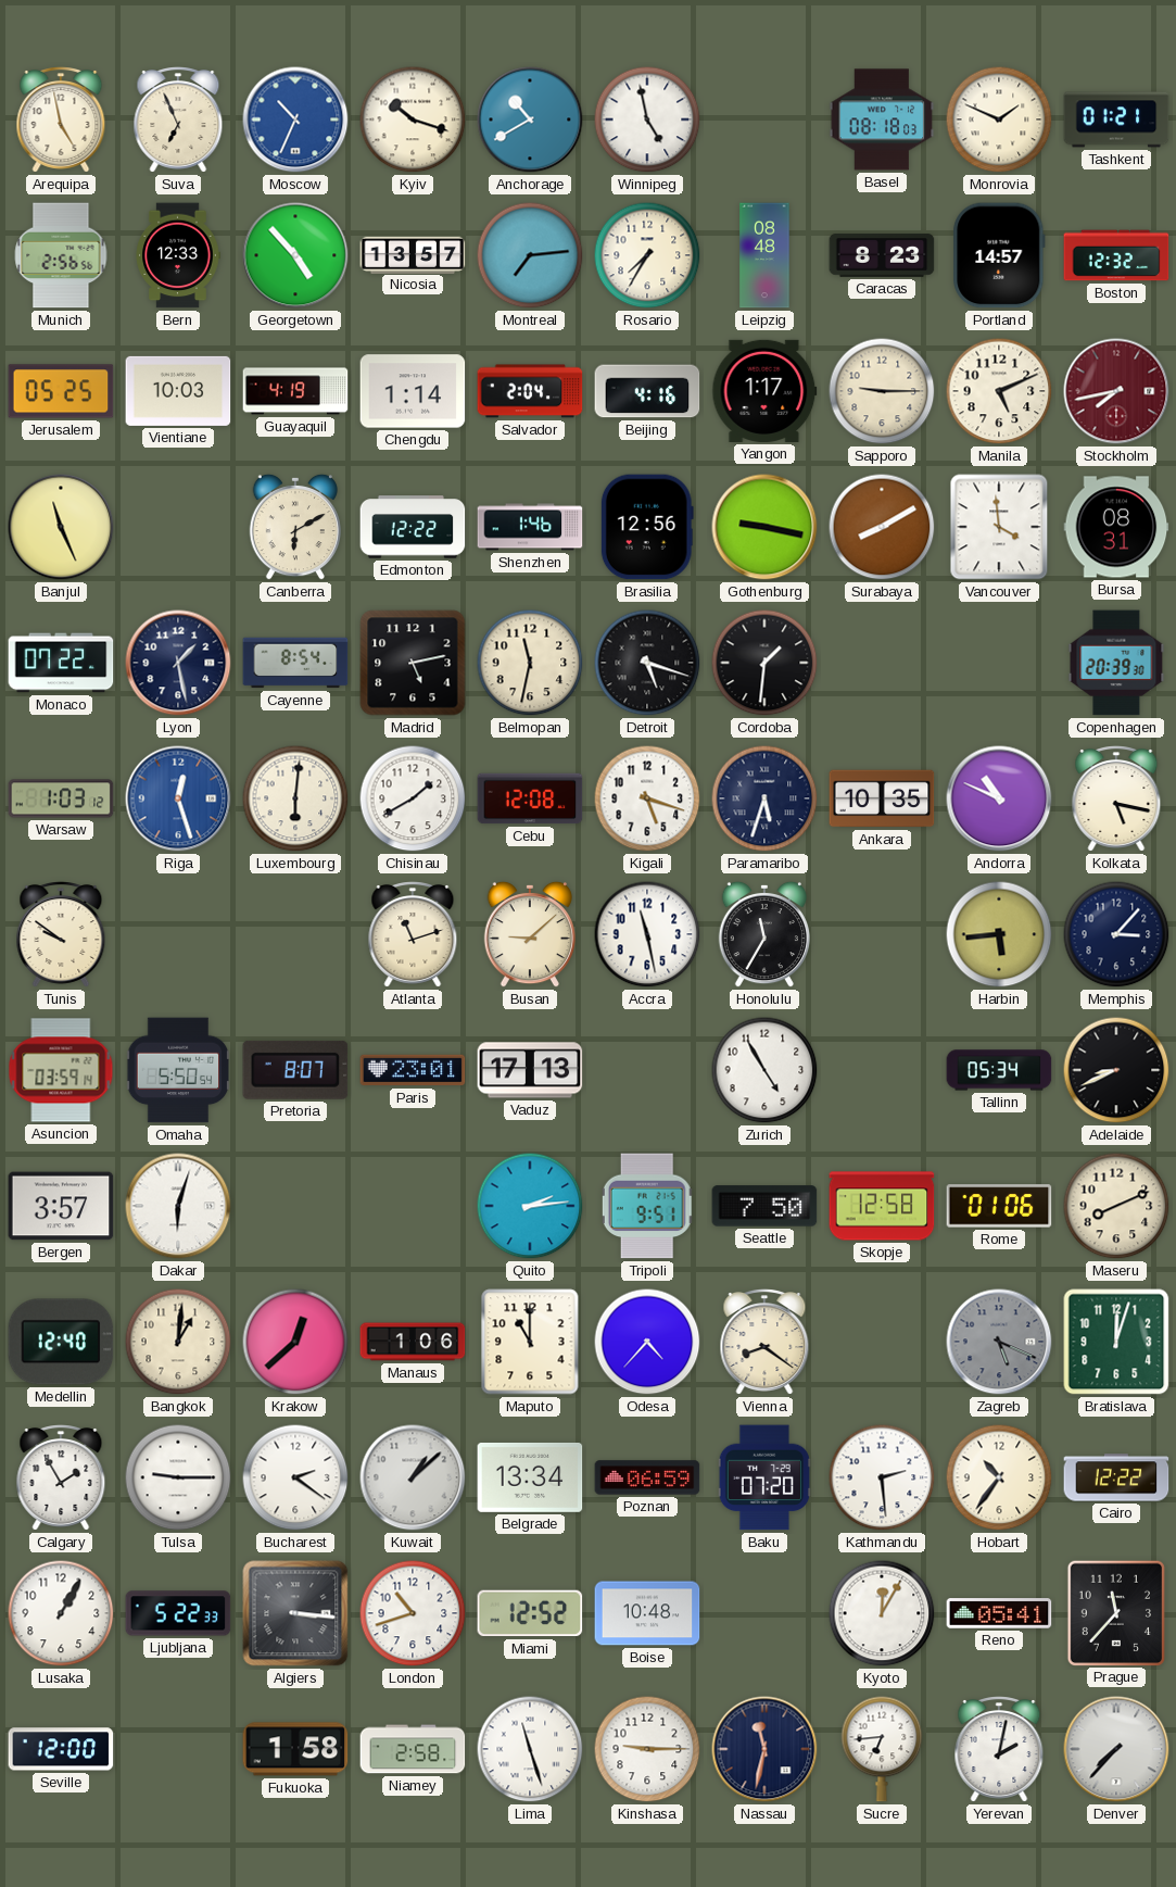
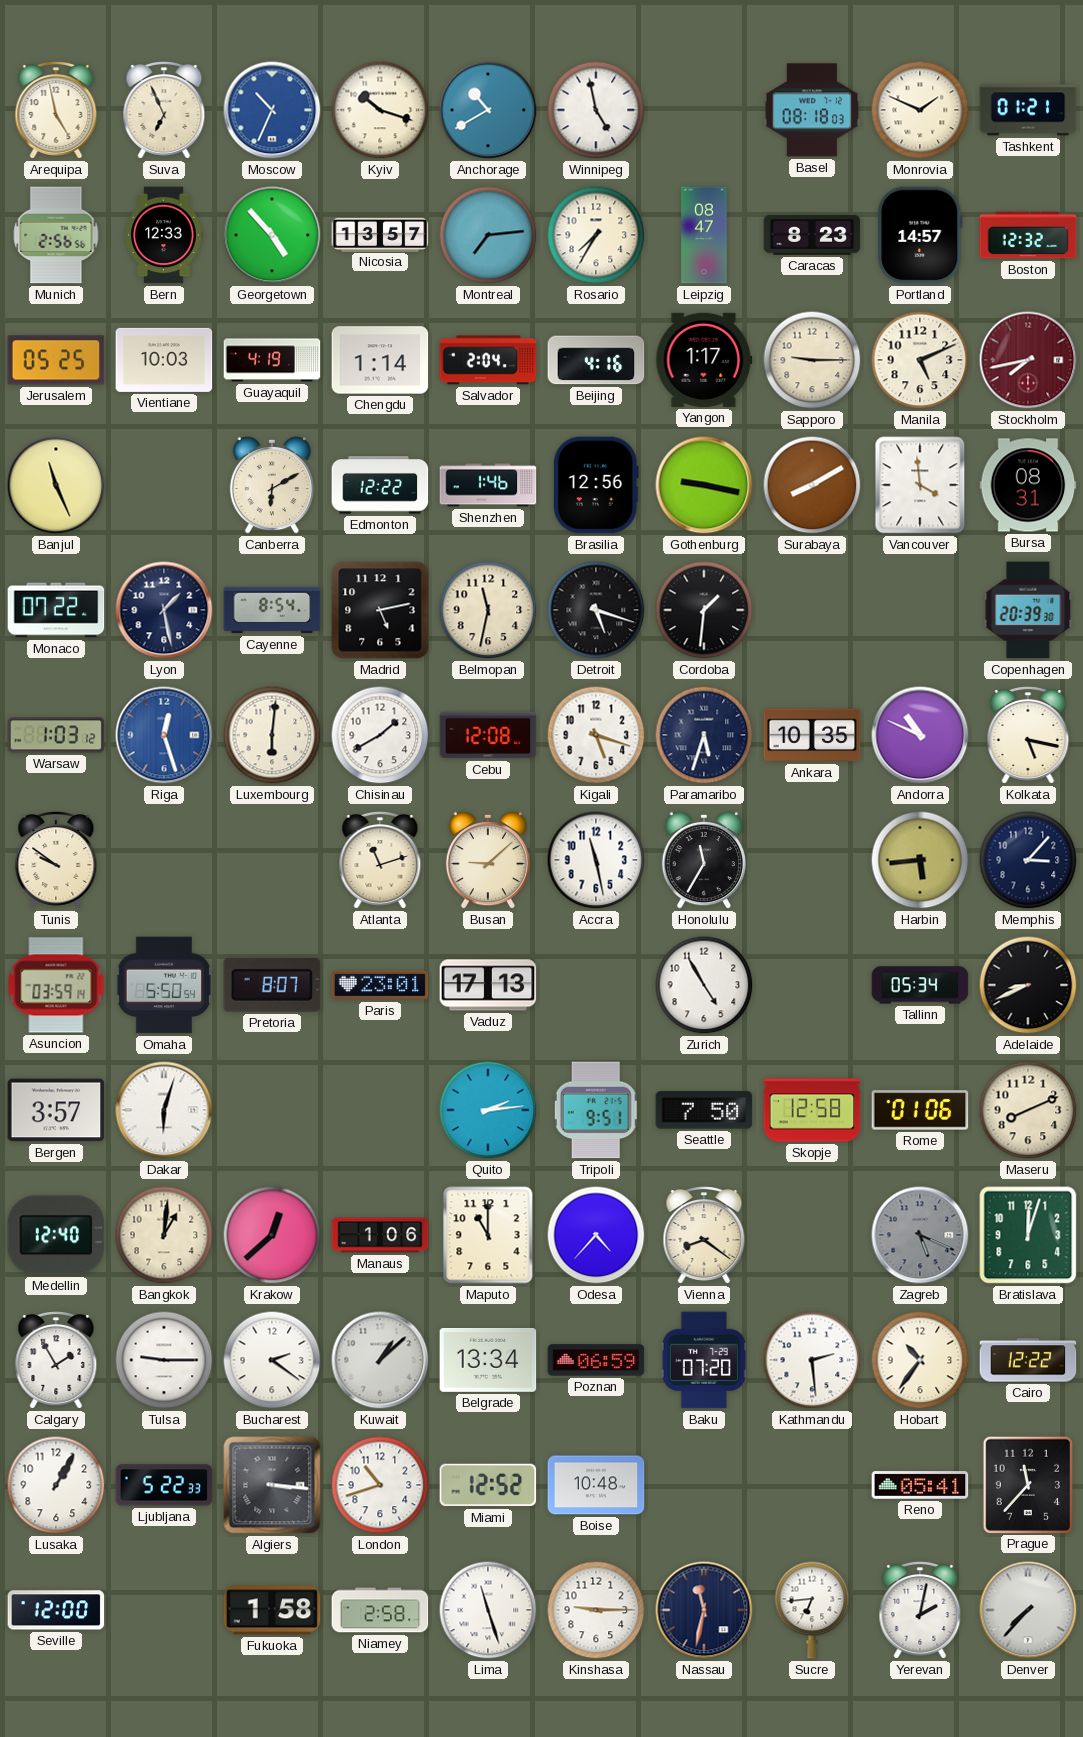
Leipzig: 08:48 -> 08:47 (704, 235)
Kyoto: 12:05 -> none (882, 1613)
